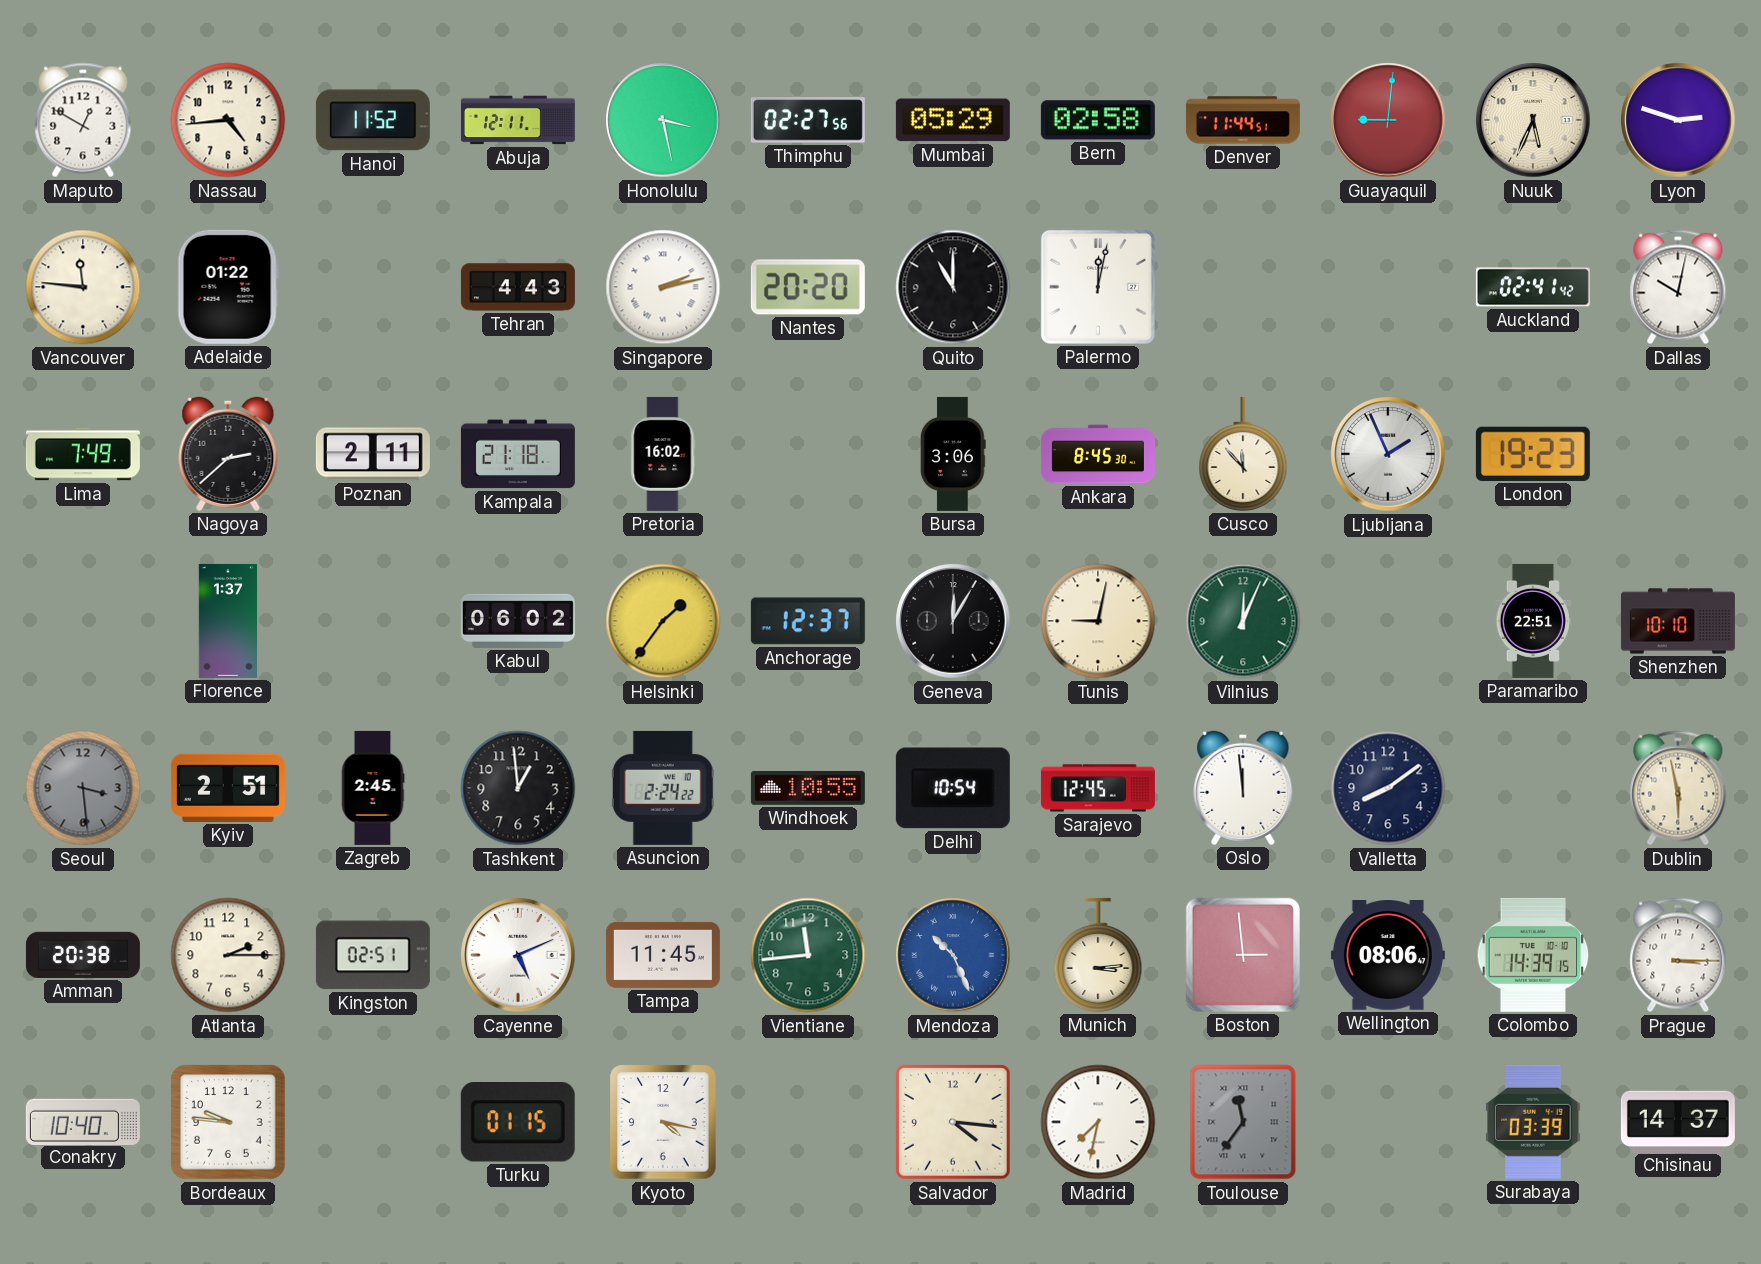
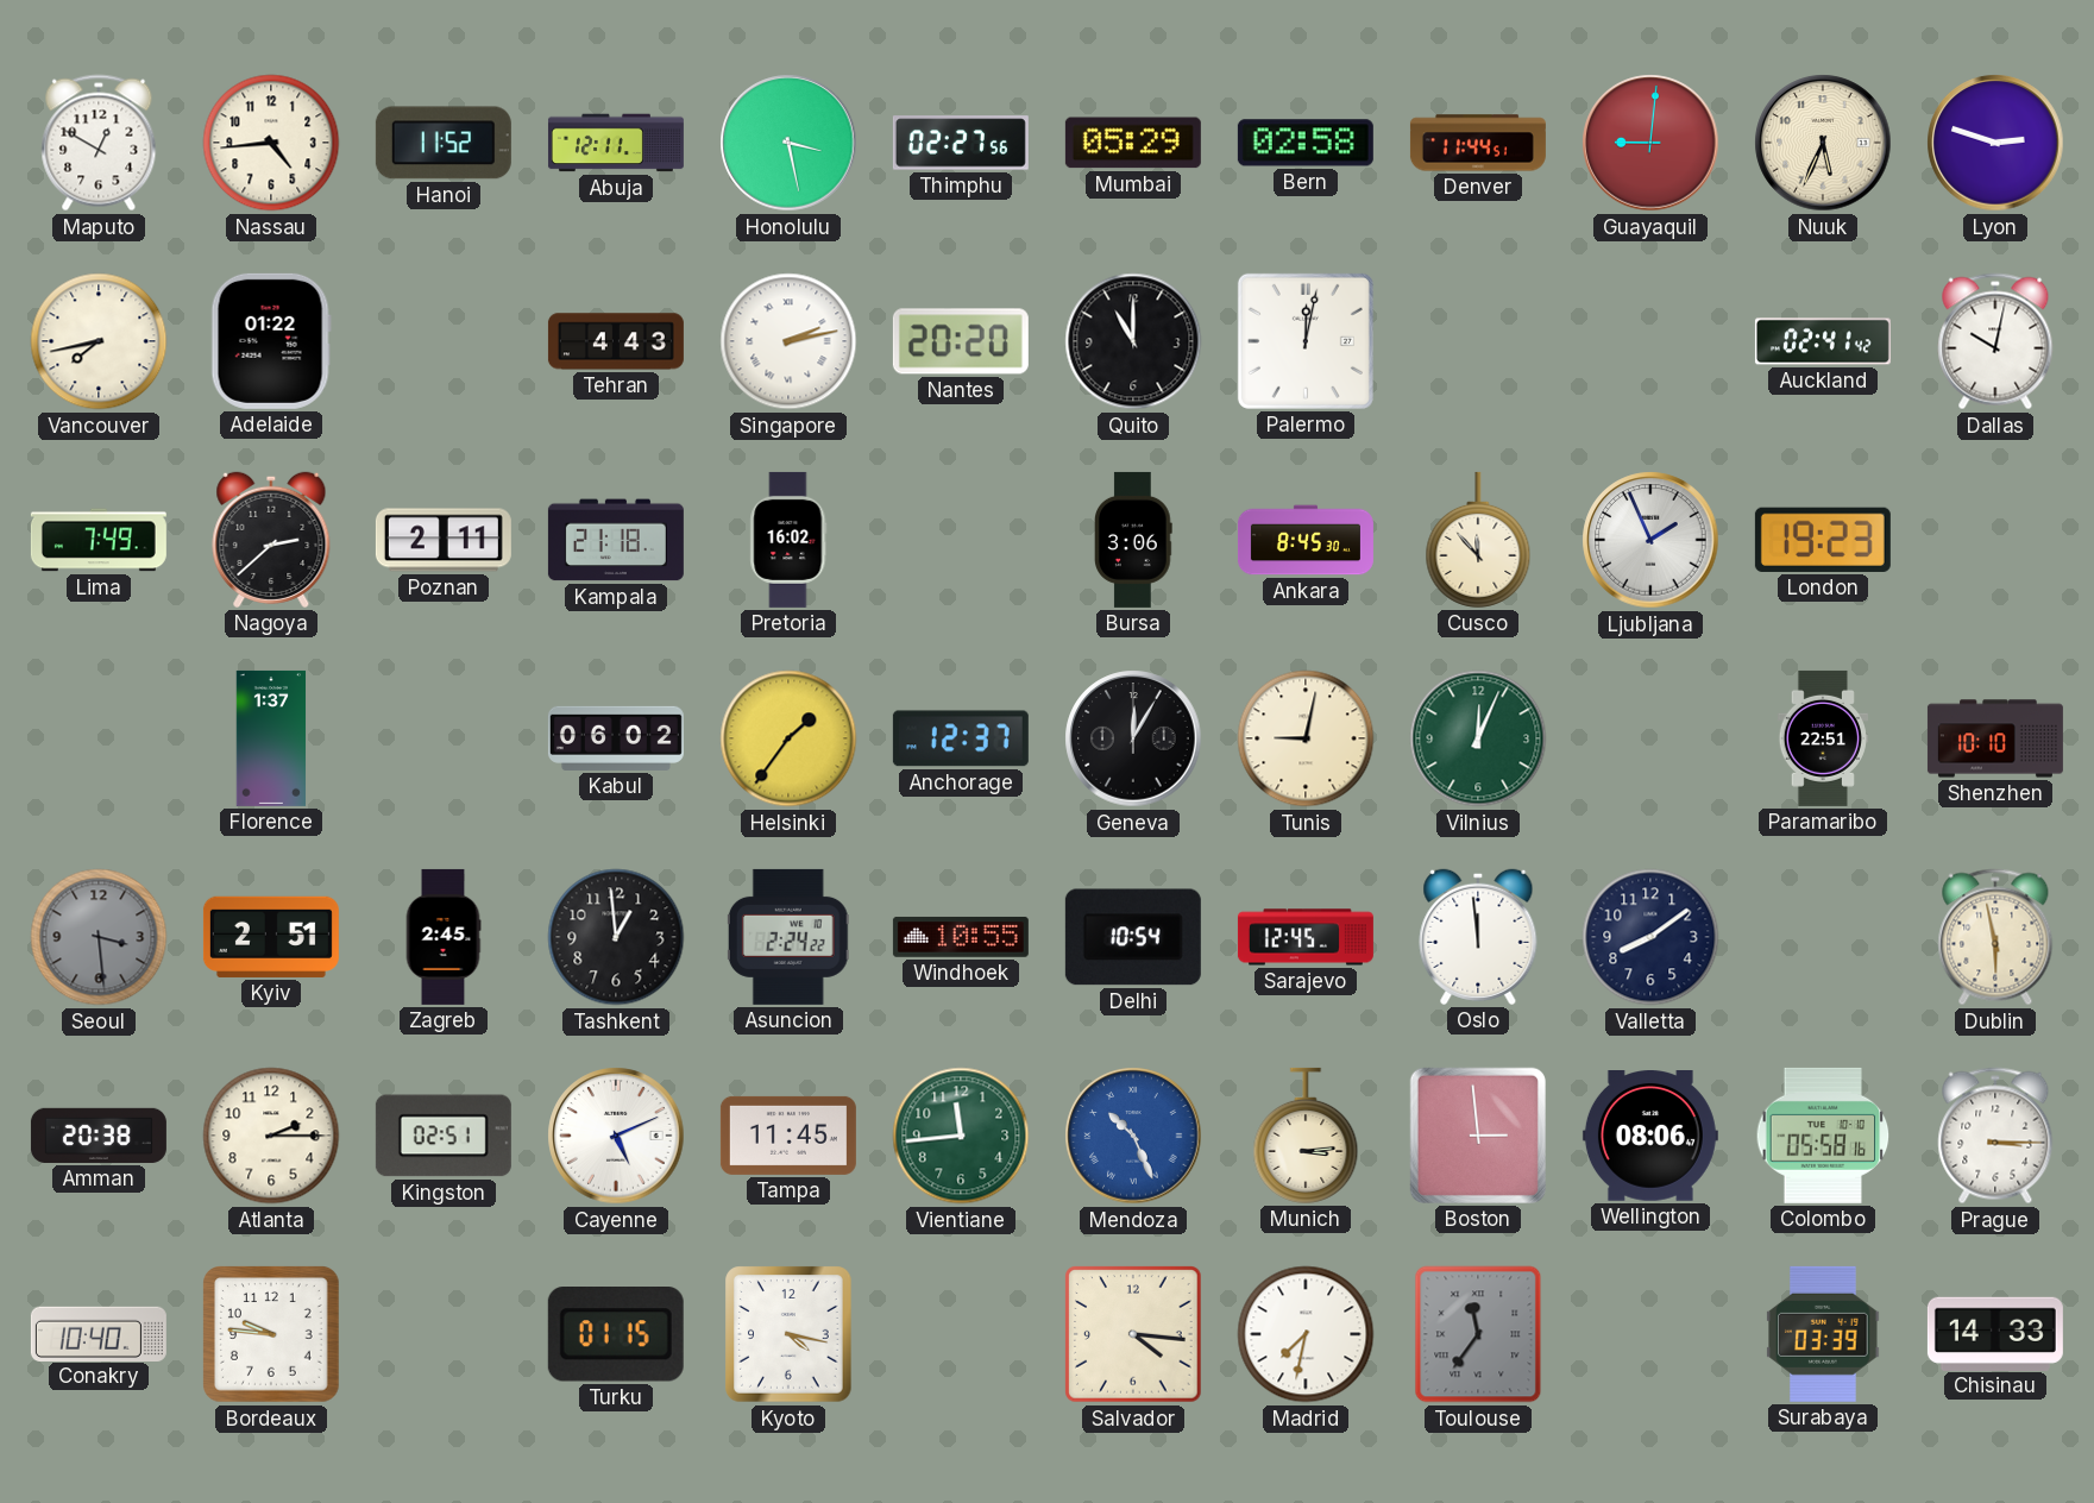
Vancouver: 11:46 -> 7:43 (99, 341)
Colombo: 14:39 -> 05:58 (1823, 1136)
Chisinau: 14:37 -> 14:33 (1995, 1333)
